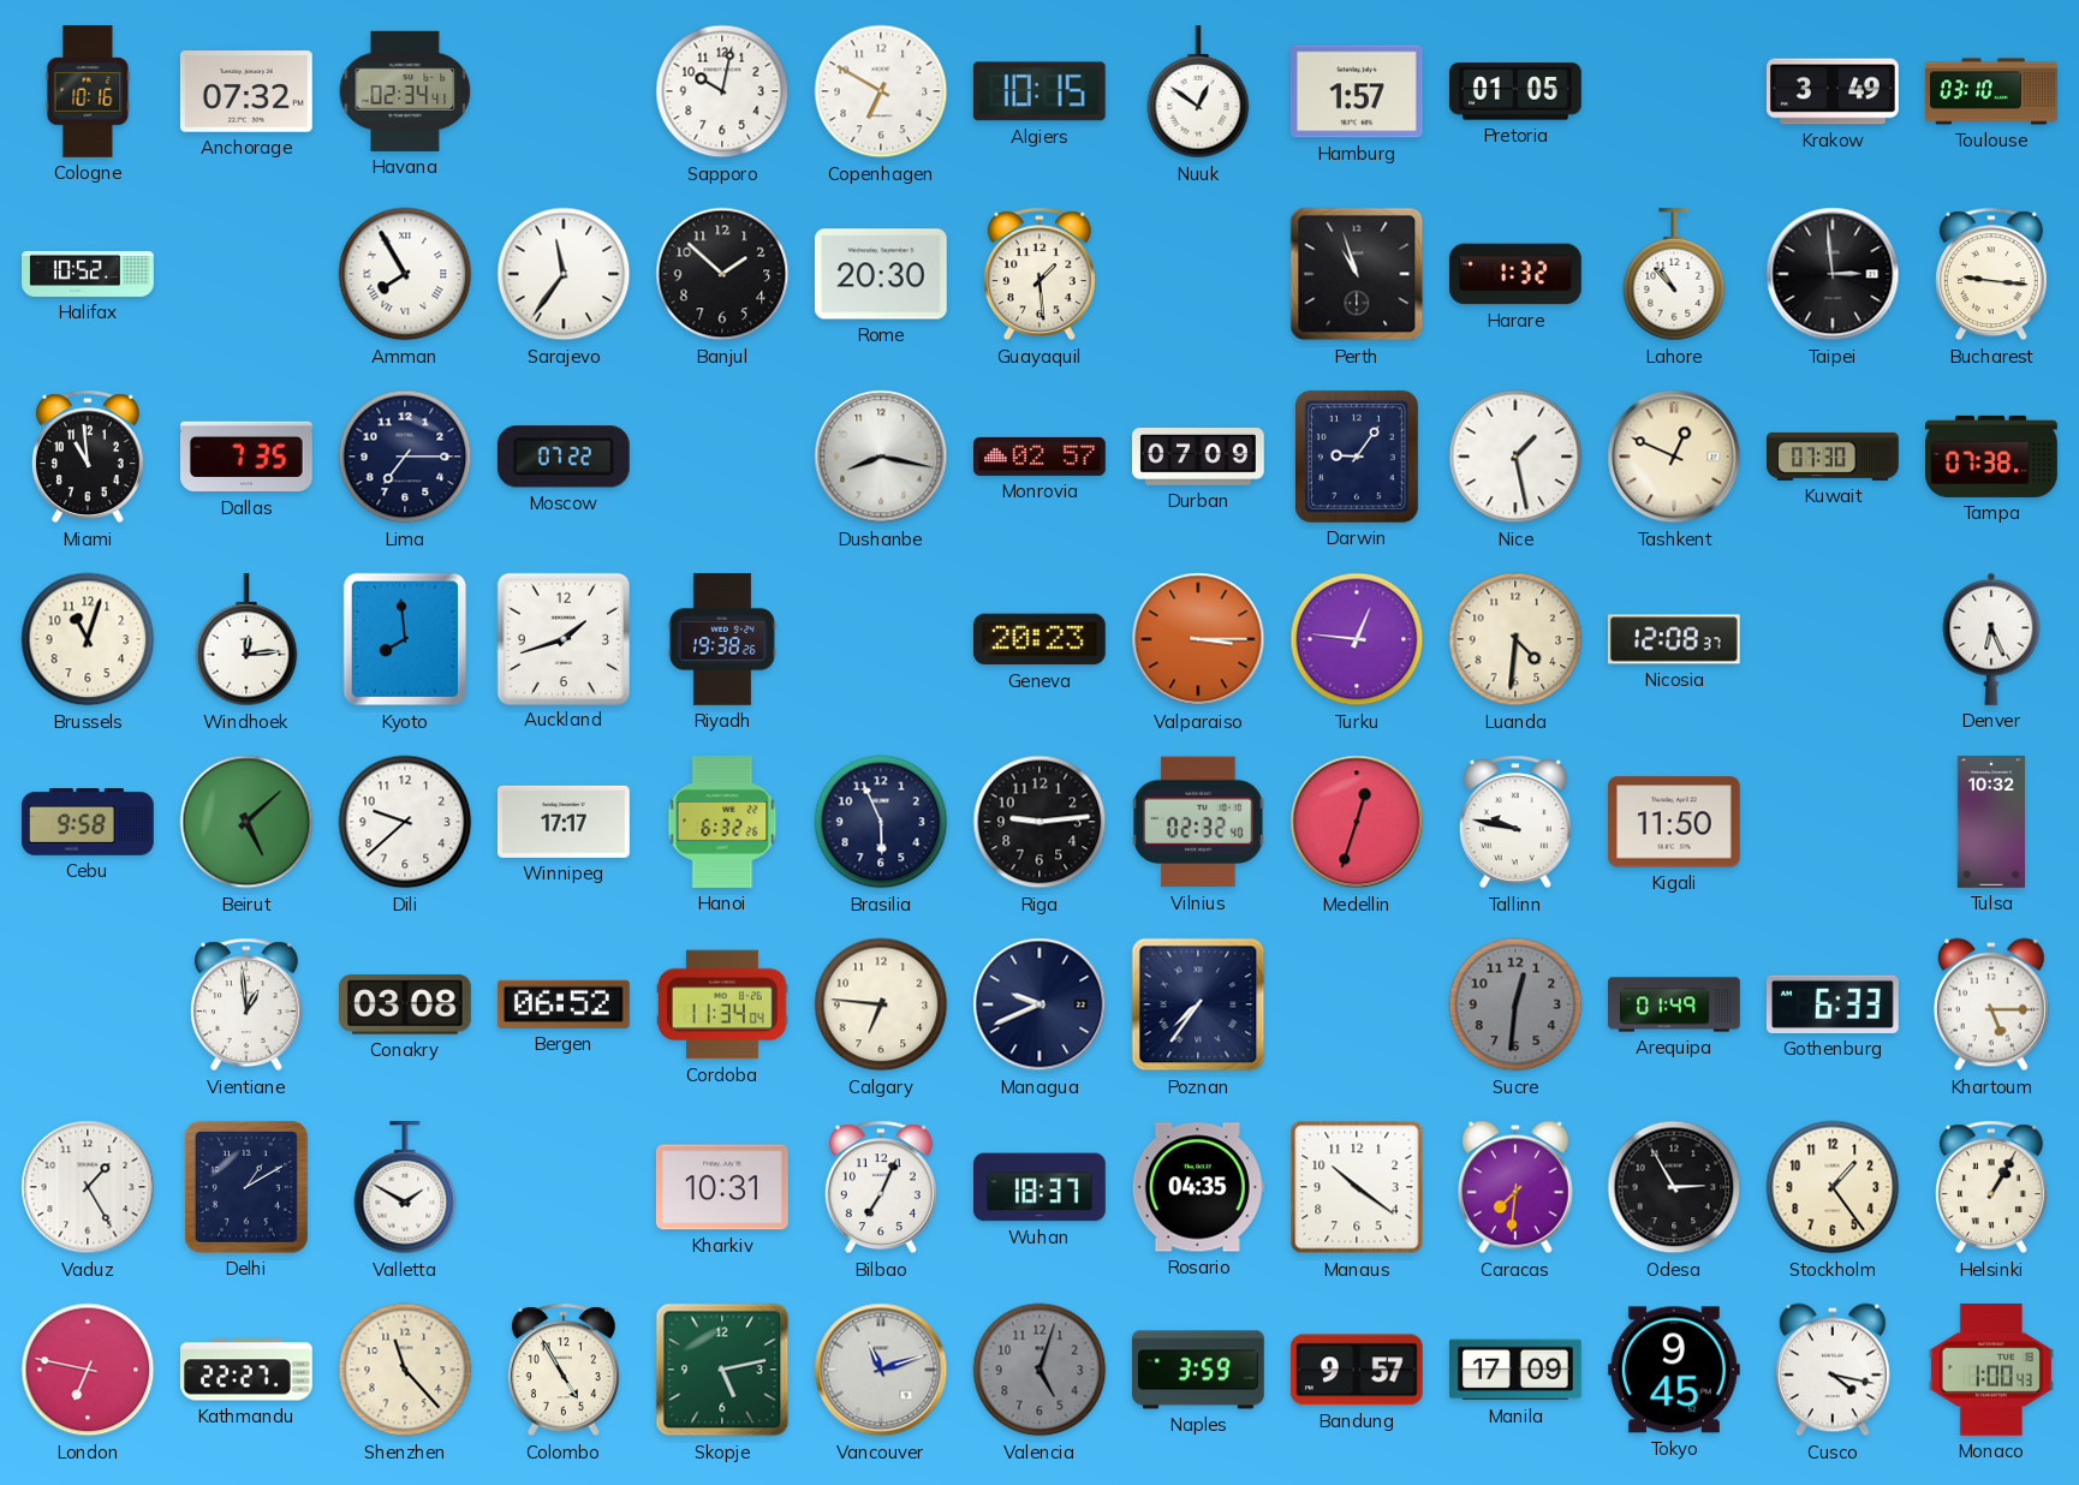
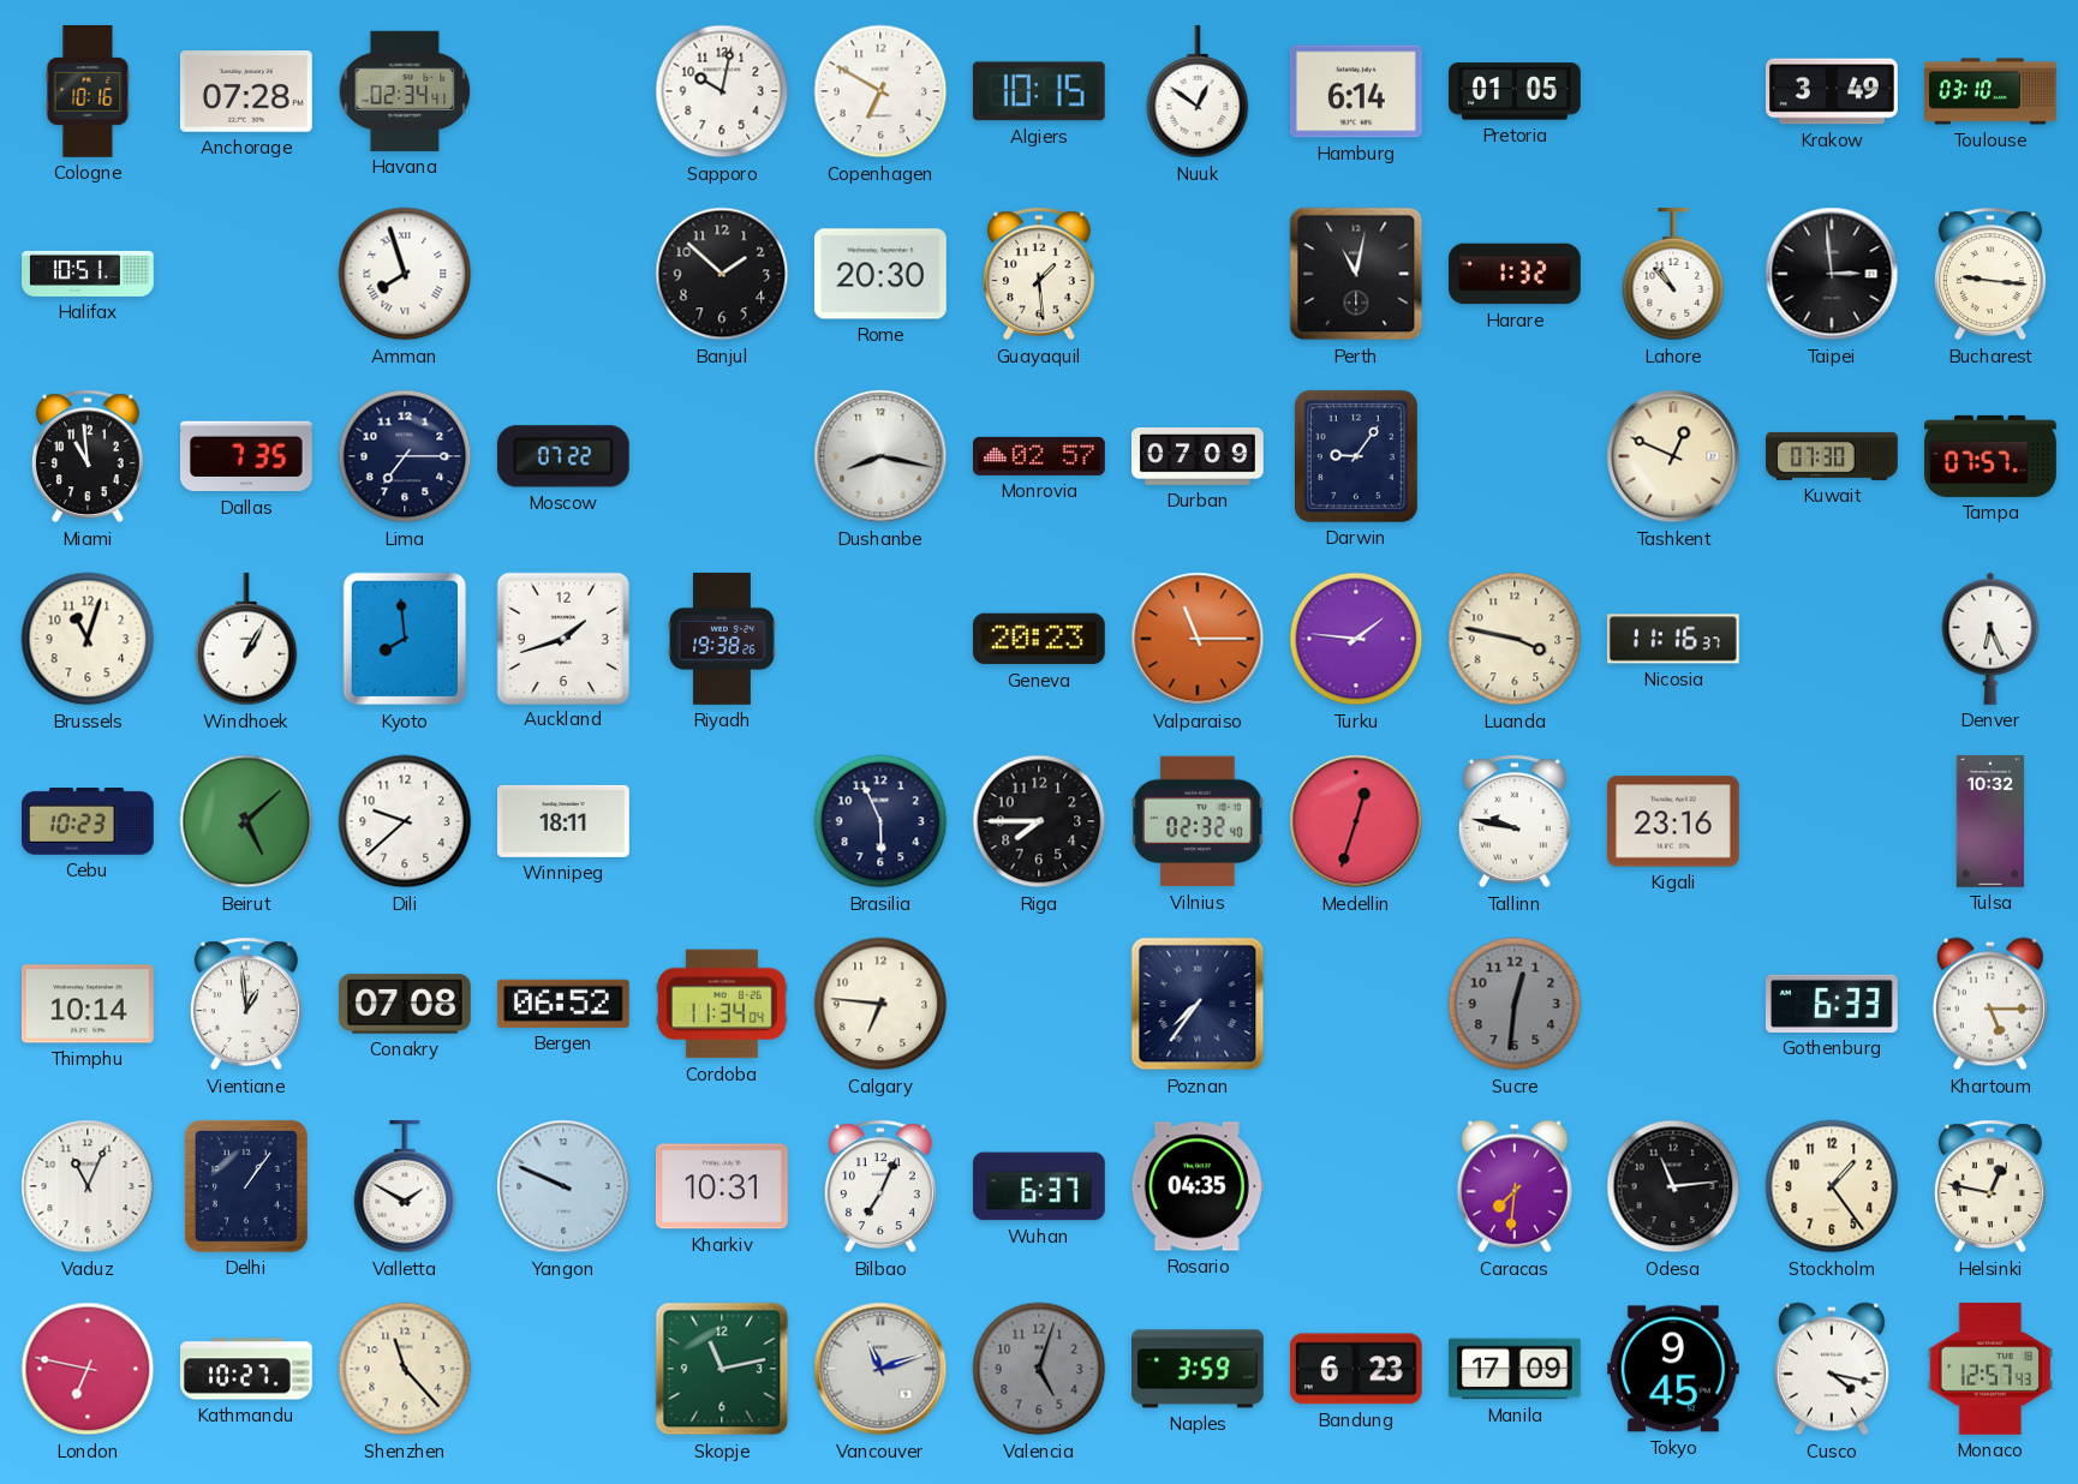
Anchorage: 07:32 -> 07:28 (246, 91)
Hamburg: 1:57 -> 6:14 (1356, 91)
Halifax: 10:52 -> 10:51 (88, 274)
Amman: 7:55 -> 7:57 (405, 274)
Sarajevo: 11:36 -> none (564, 274)
Perth: 10:57 -> 11:02 (1356, 274)
Nice: 1:28 -> none (1515, 457)
Tampa: 07:38 -> 07:57 (1990, 456)
Windhoek: 12:14 -> 1:05 (246, 640)
Valparaiso: 3:15 -> 11:15 (1198, 639)
Turku: 12:46 -> 1:46 (1356, 639)
Luanda: 4:31 -> 3:47 (1515, 639)
Nicosia: 12:08 -> 11:16 (1673, 639)
Cebu: 9:58 -> 10:23 (89, 822)
Winnipeg: 17:17 -> 18:11 (565, 821)
Hanoi: 6:32 -> none (722, 823)
Riga: 9:14 -> 7:45 (1039, 821)
Kigali: 11:50 -> 23:16 (1673, 821)
Thimphu: none -> 10:14 (88, 1004)
Conakry: 03:08 -> 07:08 (406, 1004)
Managua: 9:41 -> none (1039, 1004)
Arequipa: 01:49 -> none (1674, 1004)
Vaduz: 1:25 -> 11:04 (88, 1186)
Delhi: 1:10 -> 1:06 (246, 1186)
Yangon: none -> 9:49 (563, 1186)
Wuhan: 18:37 -> 6:37 (1040, 1186)
Manaus: 10:21 -> none (1357, 1187)
Odesa: 2:55 -> 11:14 (1673, 1186)
Helsinki: 1:05 -> 12:47 (1990, 1186)
Kathmandu: 22:27 -> 10:27 (247, 1369)
Colombo: 4:55 -> none (564, 1370)
Skopje: 5:13 -> 11:13 (722, 1369)
Bandung: 9:57 -> 6:23 (1356, 1369)
Monaco: 1:00 -> 12:57 (1989, 1369)
